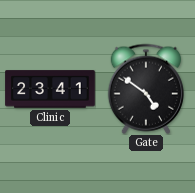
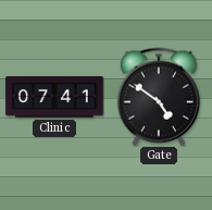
Clinic: 23:41 -> 07:41 (54, 97)
